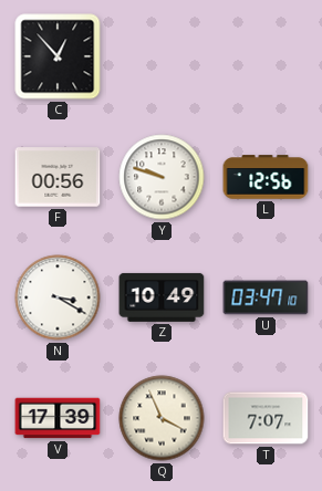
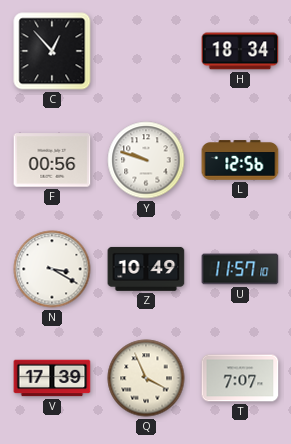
H: none -> 18:34 (240, 51)
U: 03:47 -> 11:57 (240, 269)
